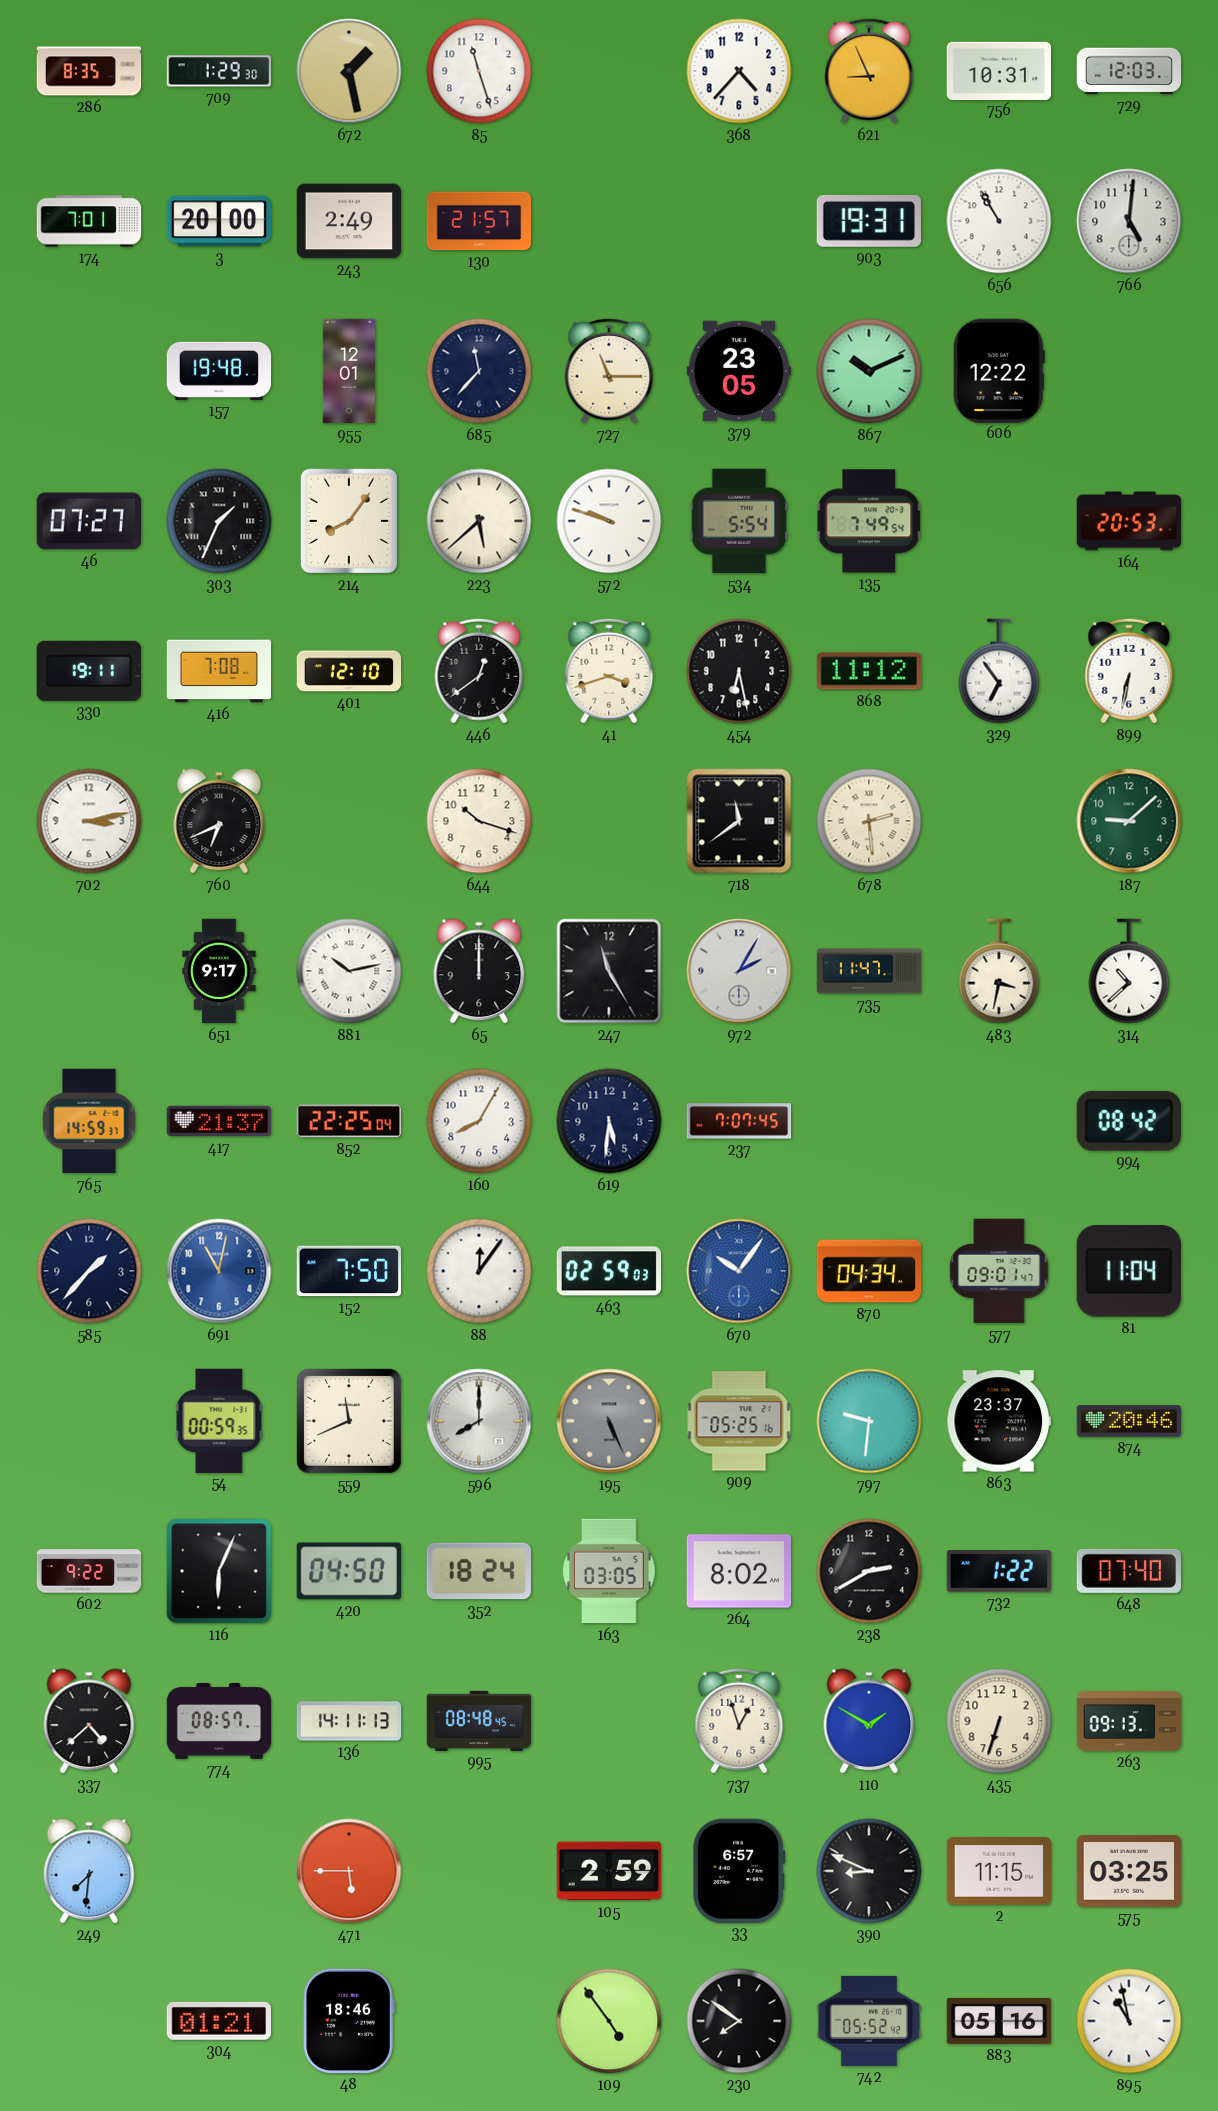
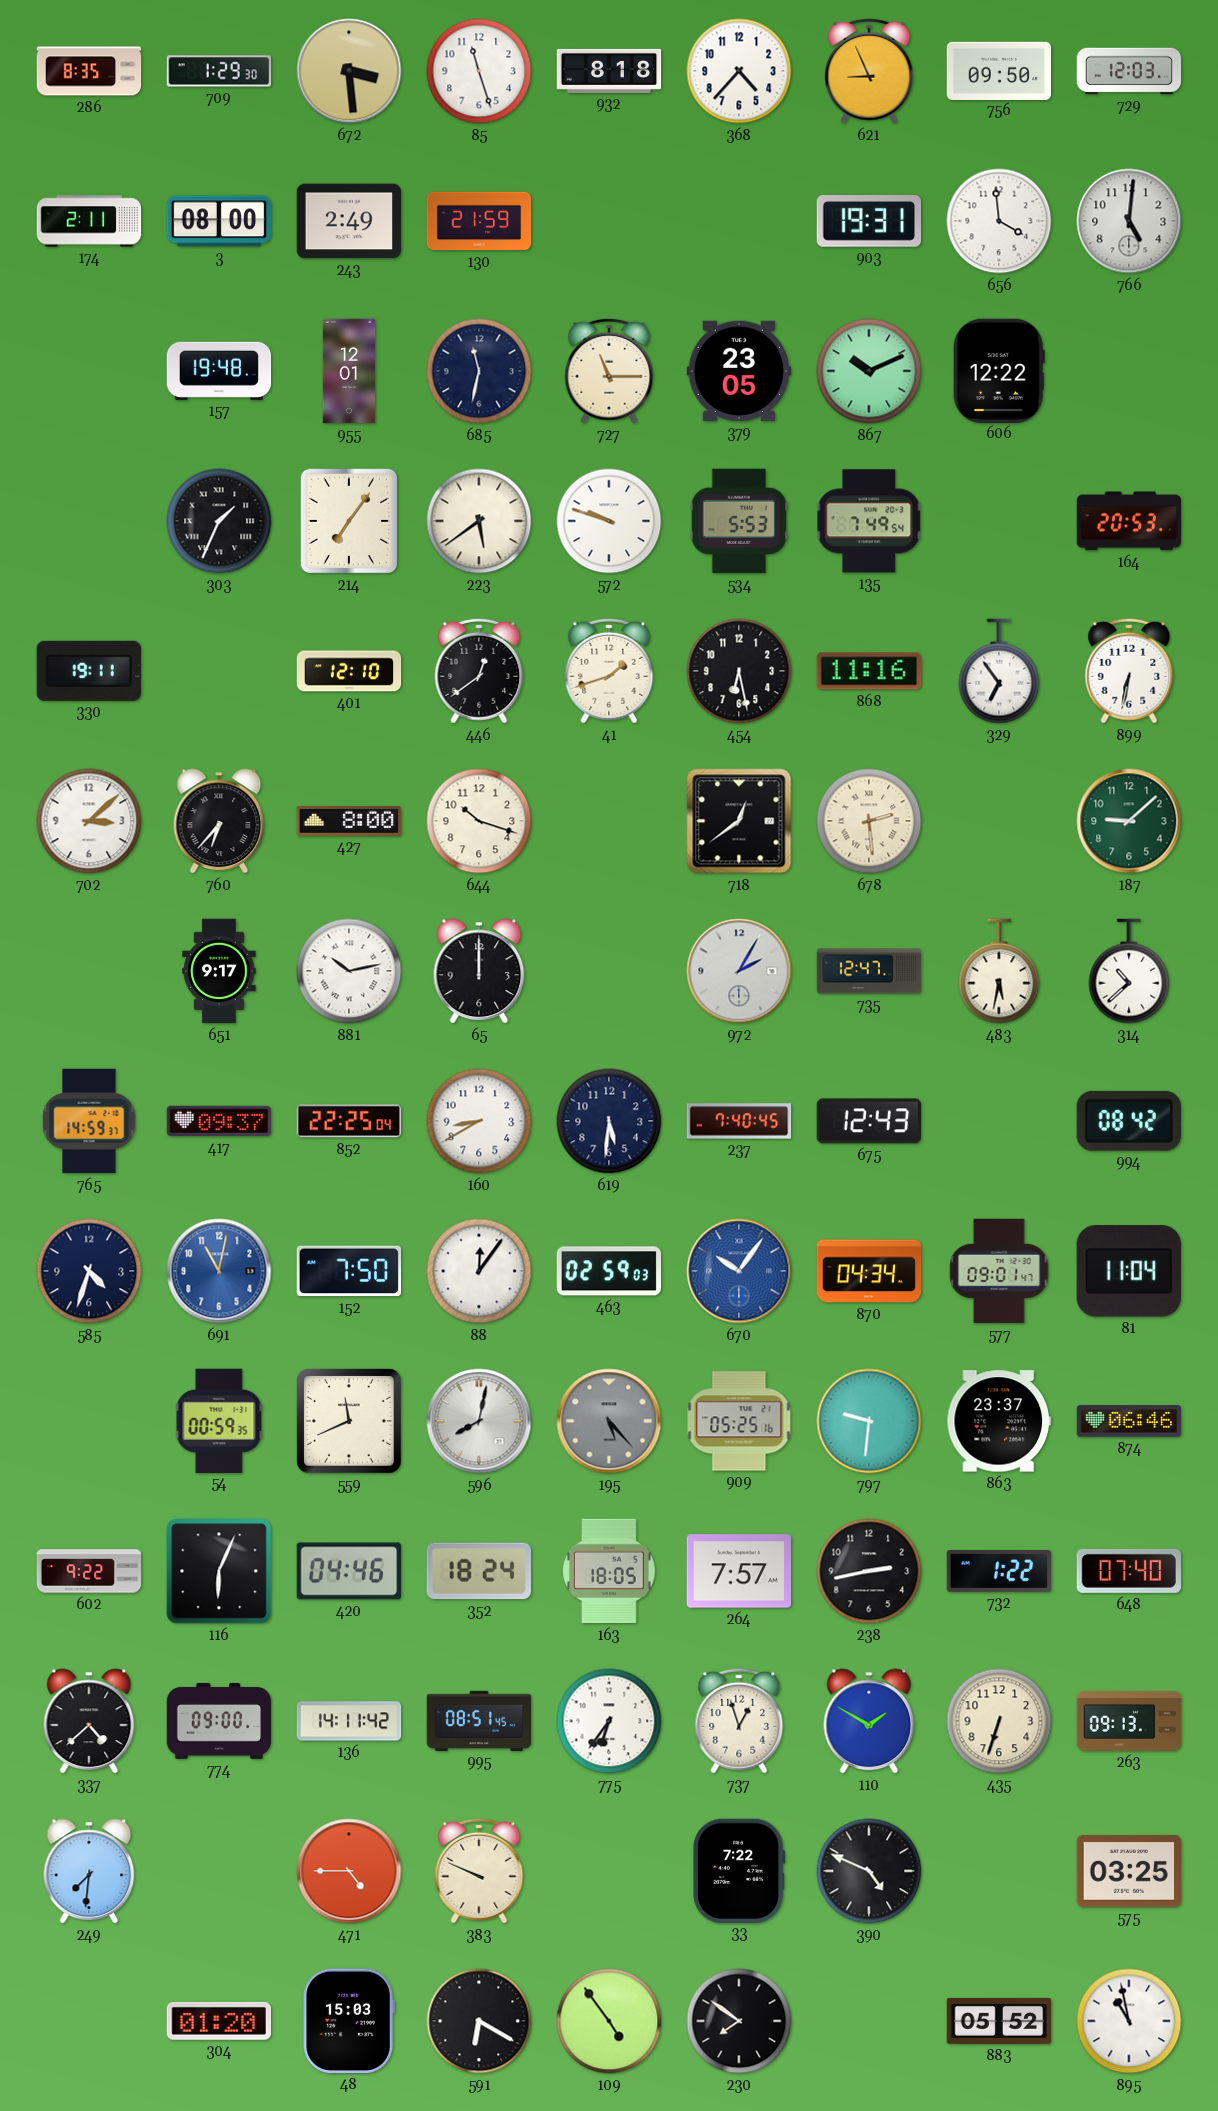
672: 1:28 -> 3:29 (349, 71)
932: none -> 8:18 (609, 71)
756: 10:31 -> 09:50 (999, 70)
174: 7:01 -> 2:11 (89, 221)
3: 20:00 -> 08:00 (219, 221)
130: 21:57 -> 21:59 (479, 221)
656: 10:55 -> 3:59 (999, 221)
685: 11:37 -> 11:32 (479, 371)
46: 07:27 -> none (88, 521)
214: 8:06 -> 7:06 (348, 521)
223: 5:38 -> 5:39 (479, 521)
534: 5:54 -> 5:53 (739, 521)
416: 7:08 -> none (219, 671)
41: 3:42 -> 1:42 (609, 671)
868: 11:12 -> 11:16 (868, 671)
702: 3:13 -> 3:08 (89, 821)
760: 6:41 -> 6:37 (219, 821)
427: none -> 8:00 (349, 821)
718: 11:39 -> 12:39 (739, 821)
247: 11:25 -> none (609, 971)
735: 11:47 -> 12:47 (869, 971)
483: 3:32 -> 5:32 (999, 971)
417: 21:37 -> 09:37 (219, 1121)
160: 8:05 -> 8:40 (479, 1121)
237: 7:07 -> 7:40 (739, 1121)
675: none -> 12:43 (868, 1121)
585: 1:37 -> 4:33 (89, 1271)
596: 8:00 -> 8:02 (479, 1421)
195: 5:26 -> 5:23 (609, 1421)
874: 20:46 -> 06:46 (1129, 1421)
420: 04:50 -> 04:46 (348, 1571)
163: 03:05 -> 18:05 (609, 1571)
264: 8:02 -> 7:57 (739, 1571)
238: 2:40 -> 2:43 (869, 1571)
774: 08:57 -> 09:00 (219, 1721)
136: 14:11:13 -> 14:11:42 (349, 1721)
995: 08:48 -> 08:51 (479, 1721)
775: none -> 6:36 (609, 1721)
471: 5:45 -> 4:45 (349, 1871)
383: none -> 9:49 (479, 1871)
105: 2:59 -> none (609, 1871)
33: 6:57 -> 7:22 (739, 1870)
390: 8:49 -> 4:49 (869, 1871)
2: 11:15 -> none (999, 1871)
304: 01:21 -> 01:20 (218, 2021)
48: 18:46 -> 15:03 (349, 2021)
591: none -> 6:20 (479, 2021)
742: 05:52 -> none (869, 2021)
883: 05:16 -> 05:52 (999, 2021)
